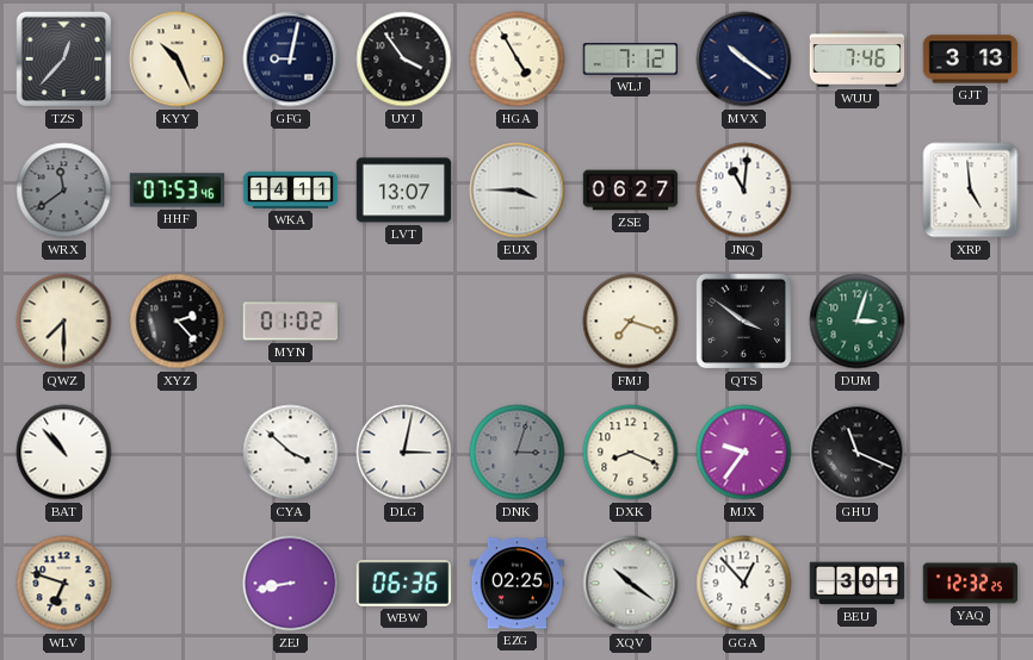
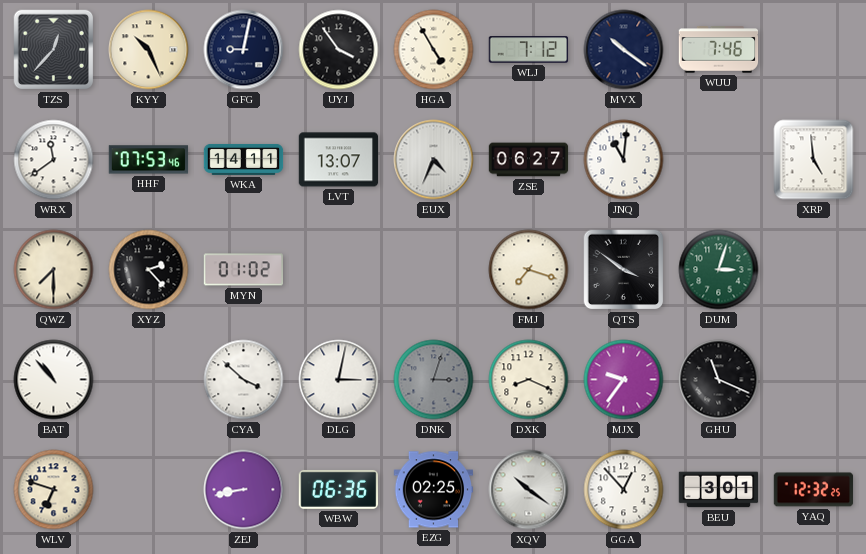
GJT: 3:13 -> none (971, 60)
WRX dial: grey -> white (54, 160)
EUX: 3:45 -> 4:34 (434, 160)
